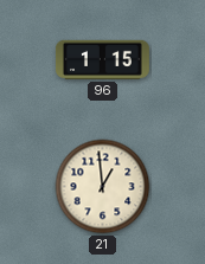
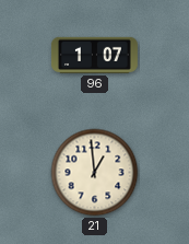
96: 1:15 -> 1:07 (94, 55)
